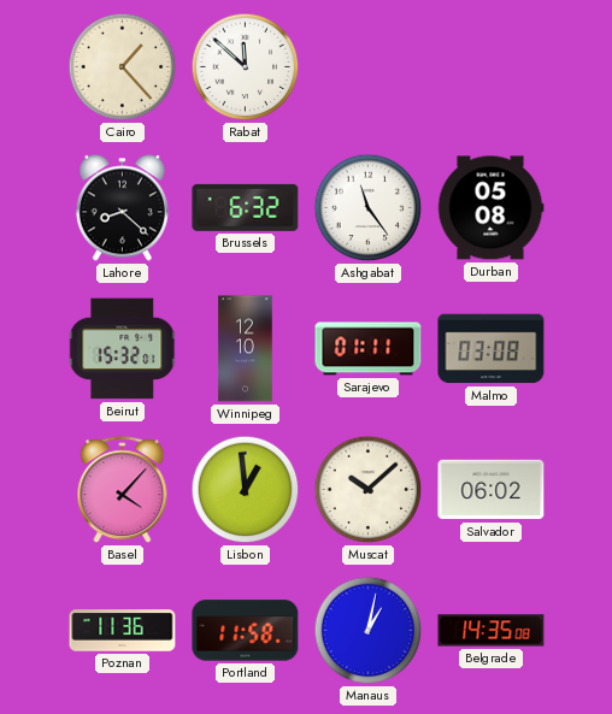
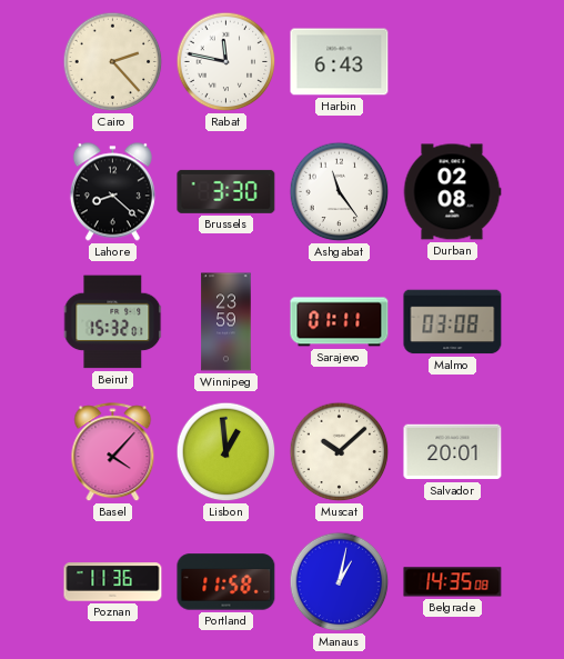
Cairo: 1:23 -> 2:23 (113, 62)
Rabat: 11:52 -> 11:47 (226, 62)
Harbin: none -> 6:43 (340, 62)
Brussels: 6:32 -> 3:30 (226, 191)
Durban: 05:08 -> 02:08 (452, 192)
Winnipeg: 12:10 -> 23:59 (226, 322)
Salvador: 06:02 -> 20:01 (453, 452)
